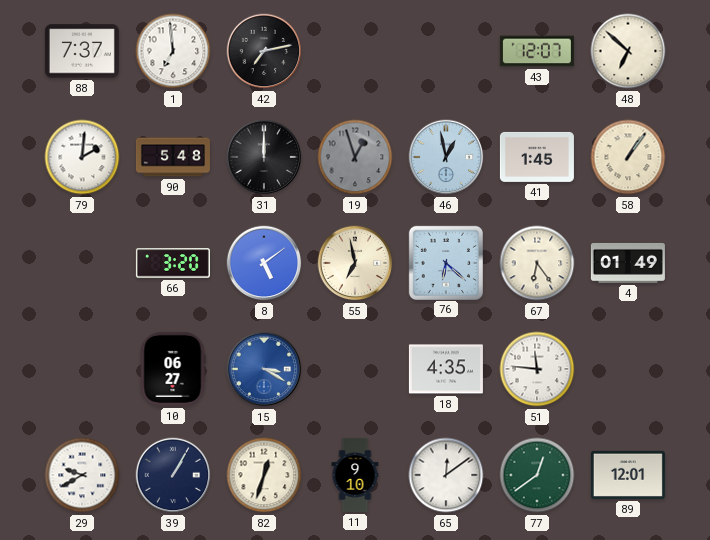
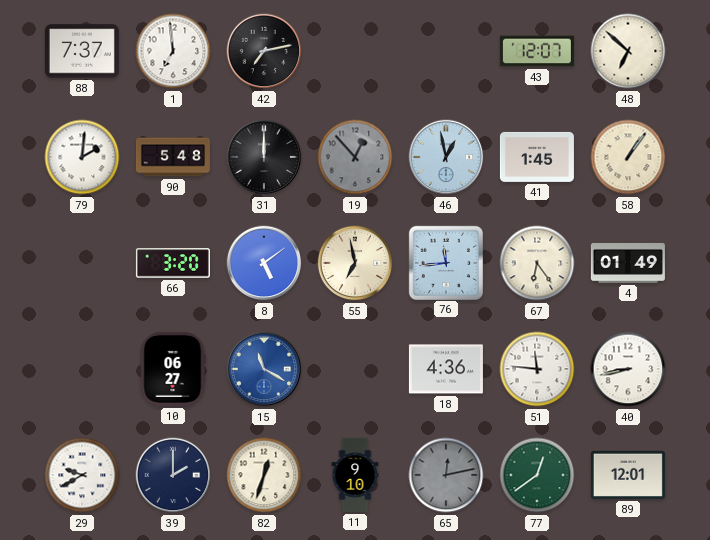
19: 12:57 -> 12:53 (355, 157)
76: 6:22 -> 11:44 (445, 262)
15: 3:20 -> 11:20 (264, 369)
18: 4:35 -> 4:36 (446, 369)
40: none -> 8:43 (628, 369)
39: 1:05 -> 2:00 (173, 475)
65: 12:09 -> 12:13 (446, 475)
65 dial: white -> grey (446, 475)
